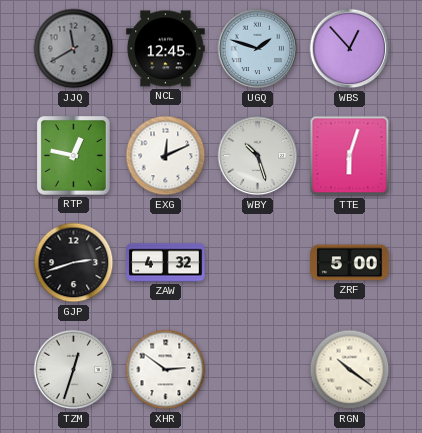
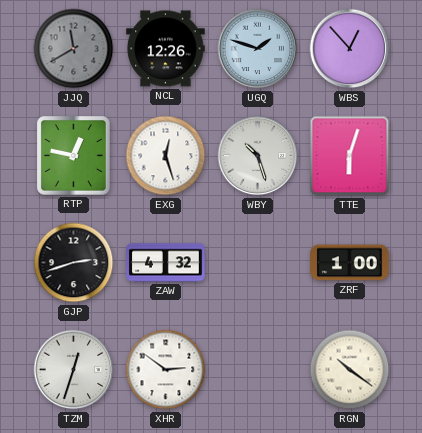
NCL: 12:45 -> 12:26 (166, 49)
EXG: 12:11 -> 12:27 (166, 156)
ZRF: 5:00 -> 1:00 (350, 263)
